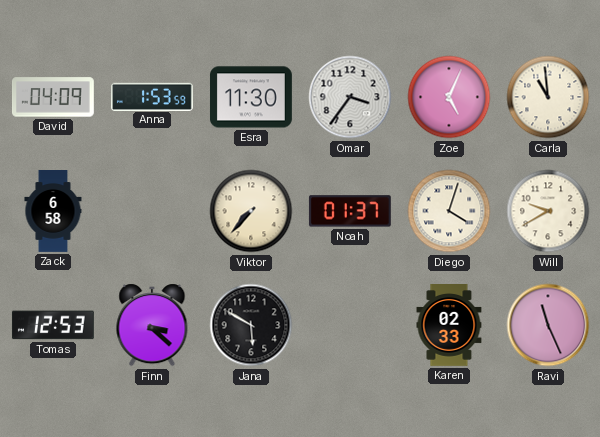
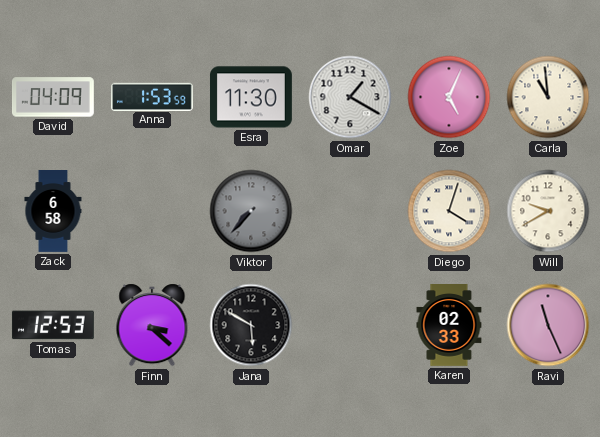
Omar: 3:36 -> 1:20 (350, 97)
Viktor dial: cream -> grey (251, 211)
Noah: 01:37 -> none (350, 211)
